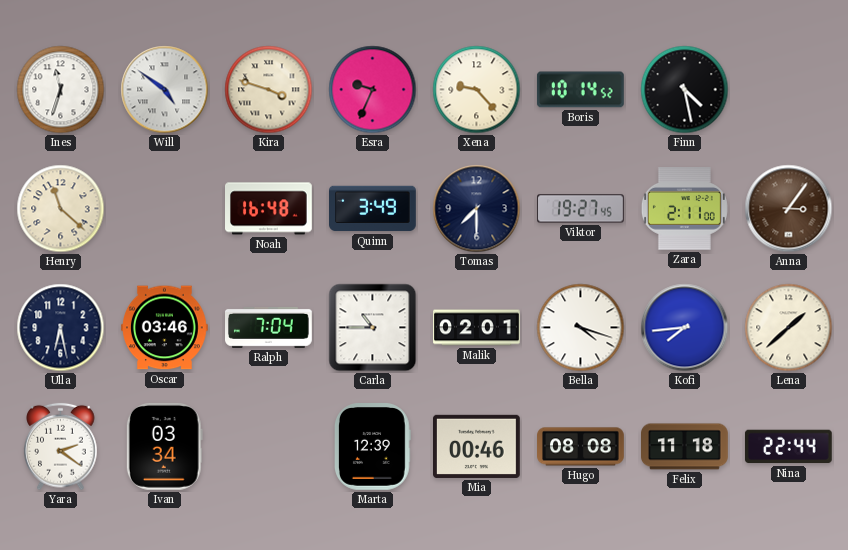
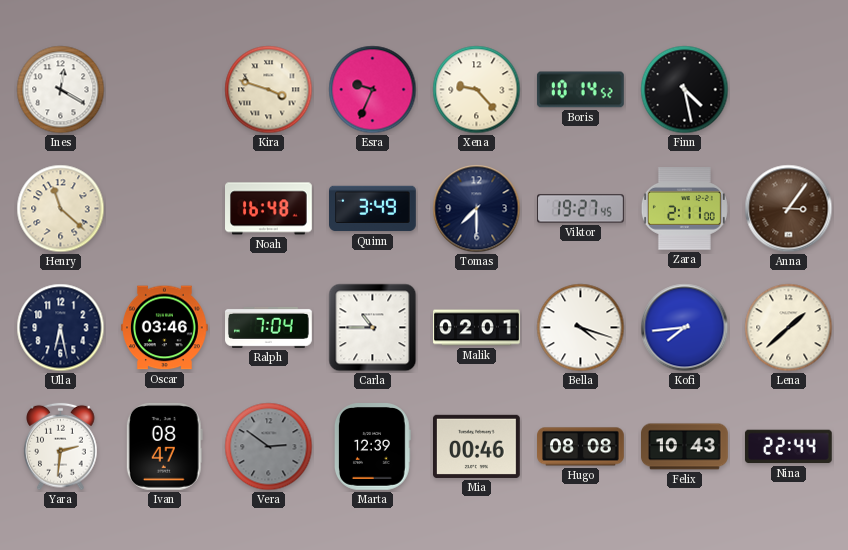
Ines: 11:33 -> 12:20 (61, 90)
Will: 4:51 -> none (165, 90)
Yara: 2:21 -> 2:31 (61, 447)
Ivan: 03:34 -> 08:47 (164, 446)
Vera: none -> 2:51 (269, 447)
Felix: 11:18 -> 10:43 (685, 447)
